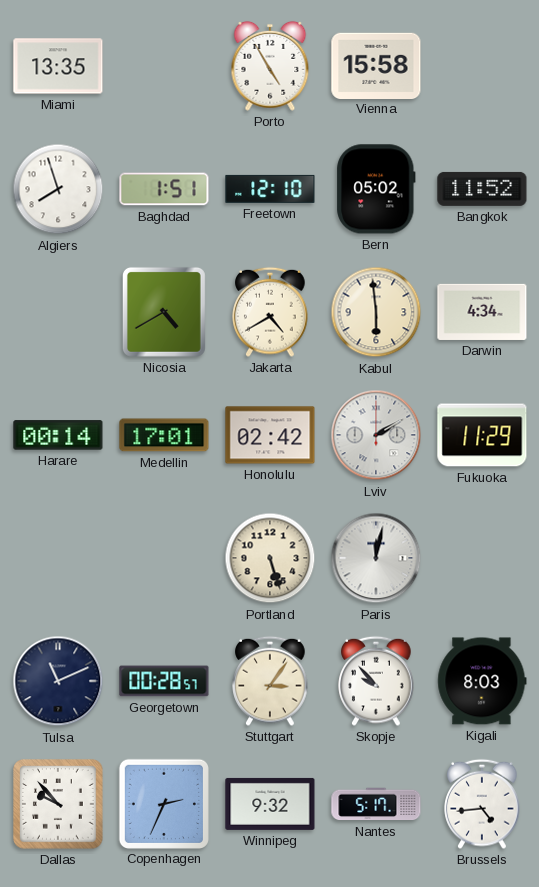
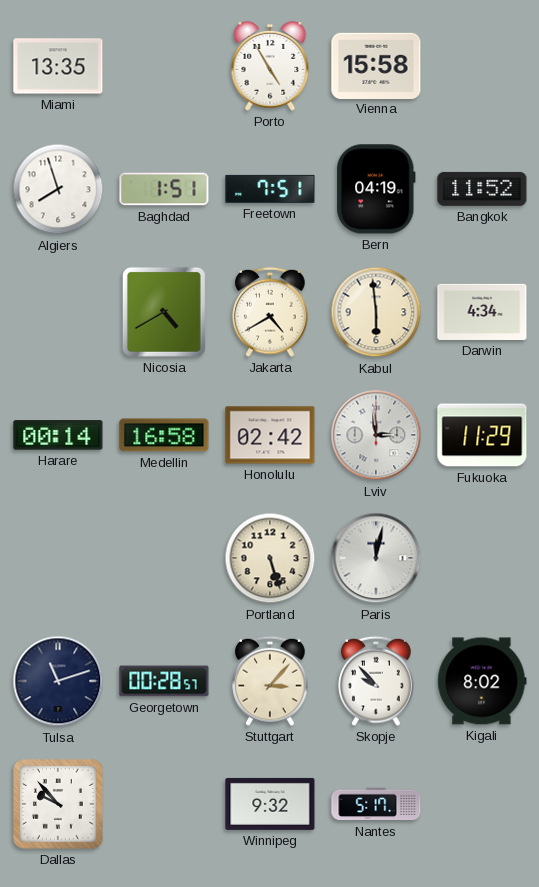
Freetown: 12:10 -> 7:51 (270, 189)
Bern: 05:02 -> 04:19 (376, 189)
Medellin: 17:01 -> 16:58 (164, 435)
Lviv: 2:10 -> 2:59 (376, 435)
Tulsa: 11:11 -> 11:12 (58, 681)
Stuttgart: 3:06 -> 3:07 (270, 681)
Kigali: 8:03 -> 8:02 (482, 681)
Copenhagen: 2:34 -> none (164, 803)
Brussels: 4:44 -> none (482, 804)
